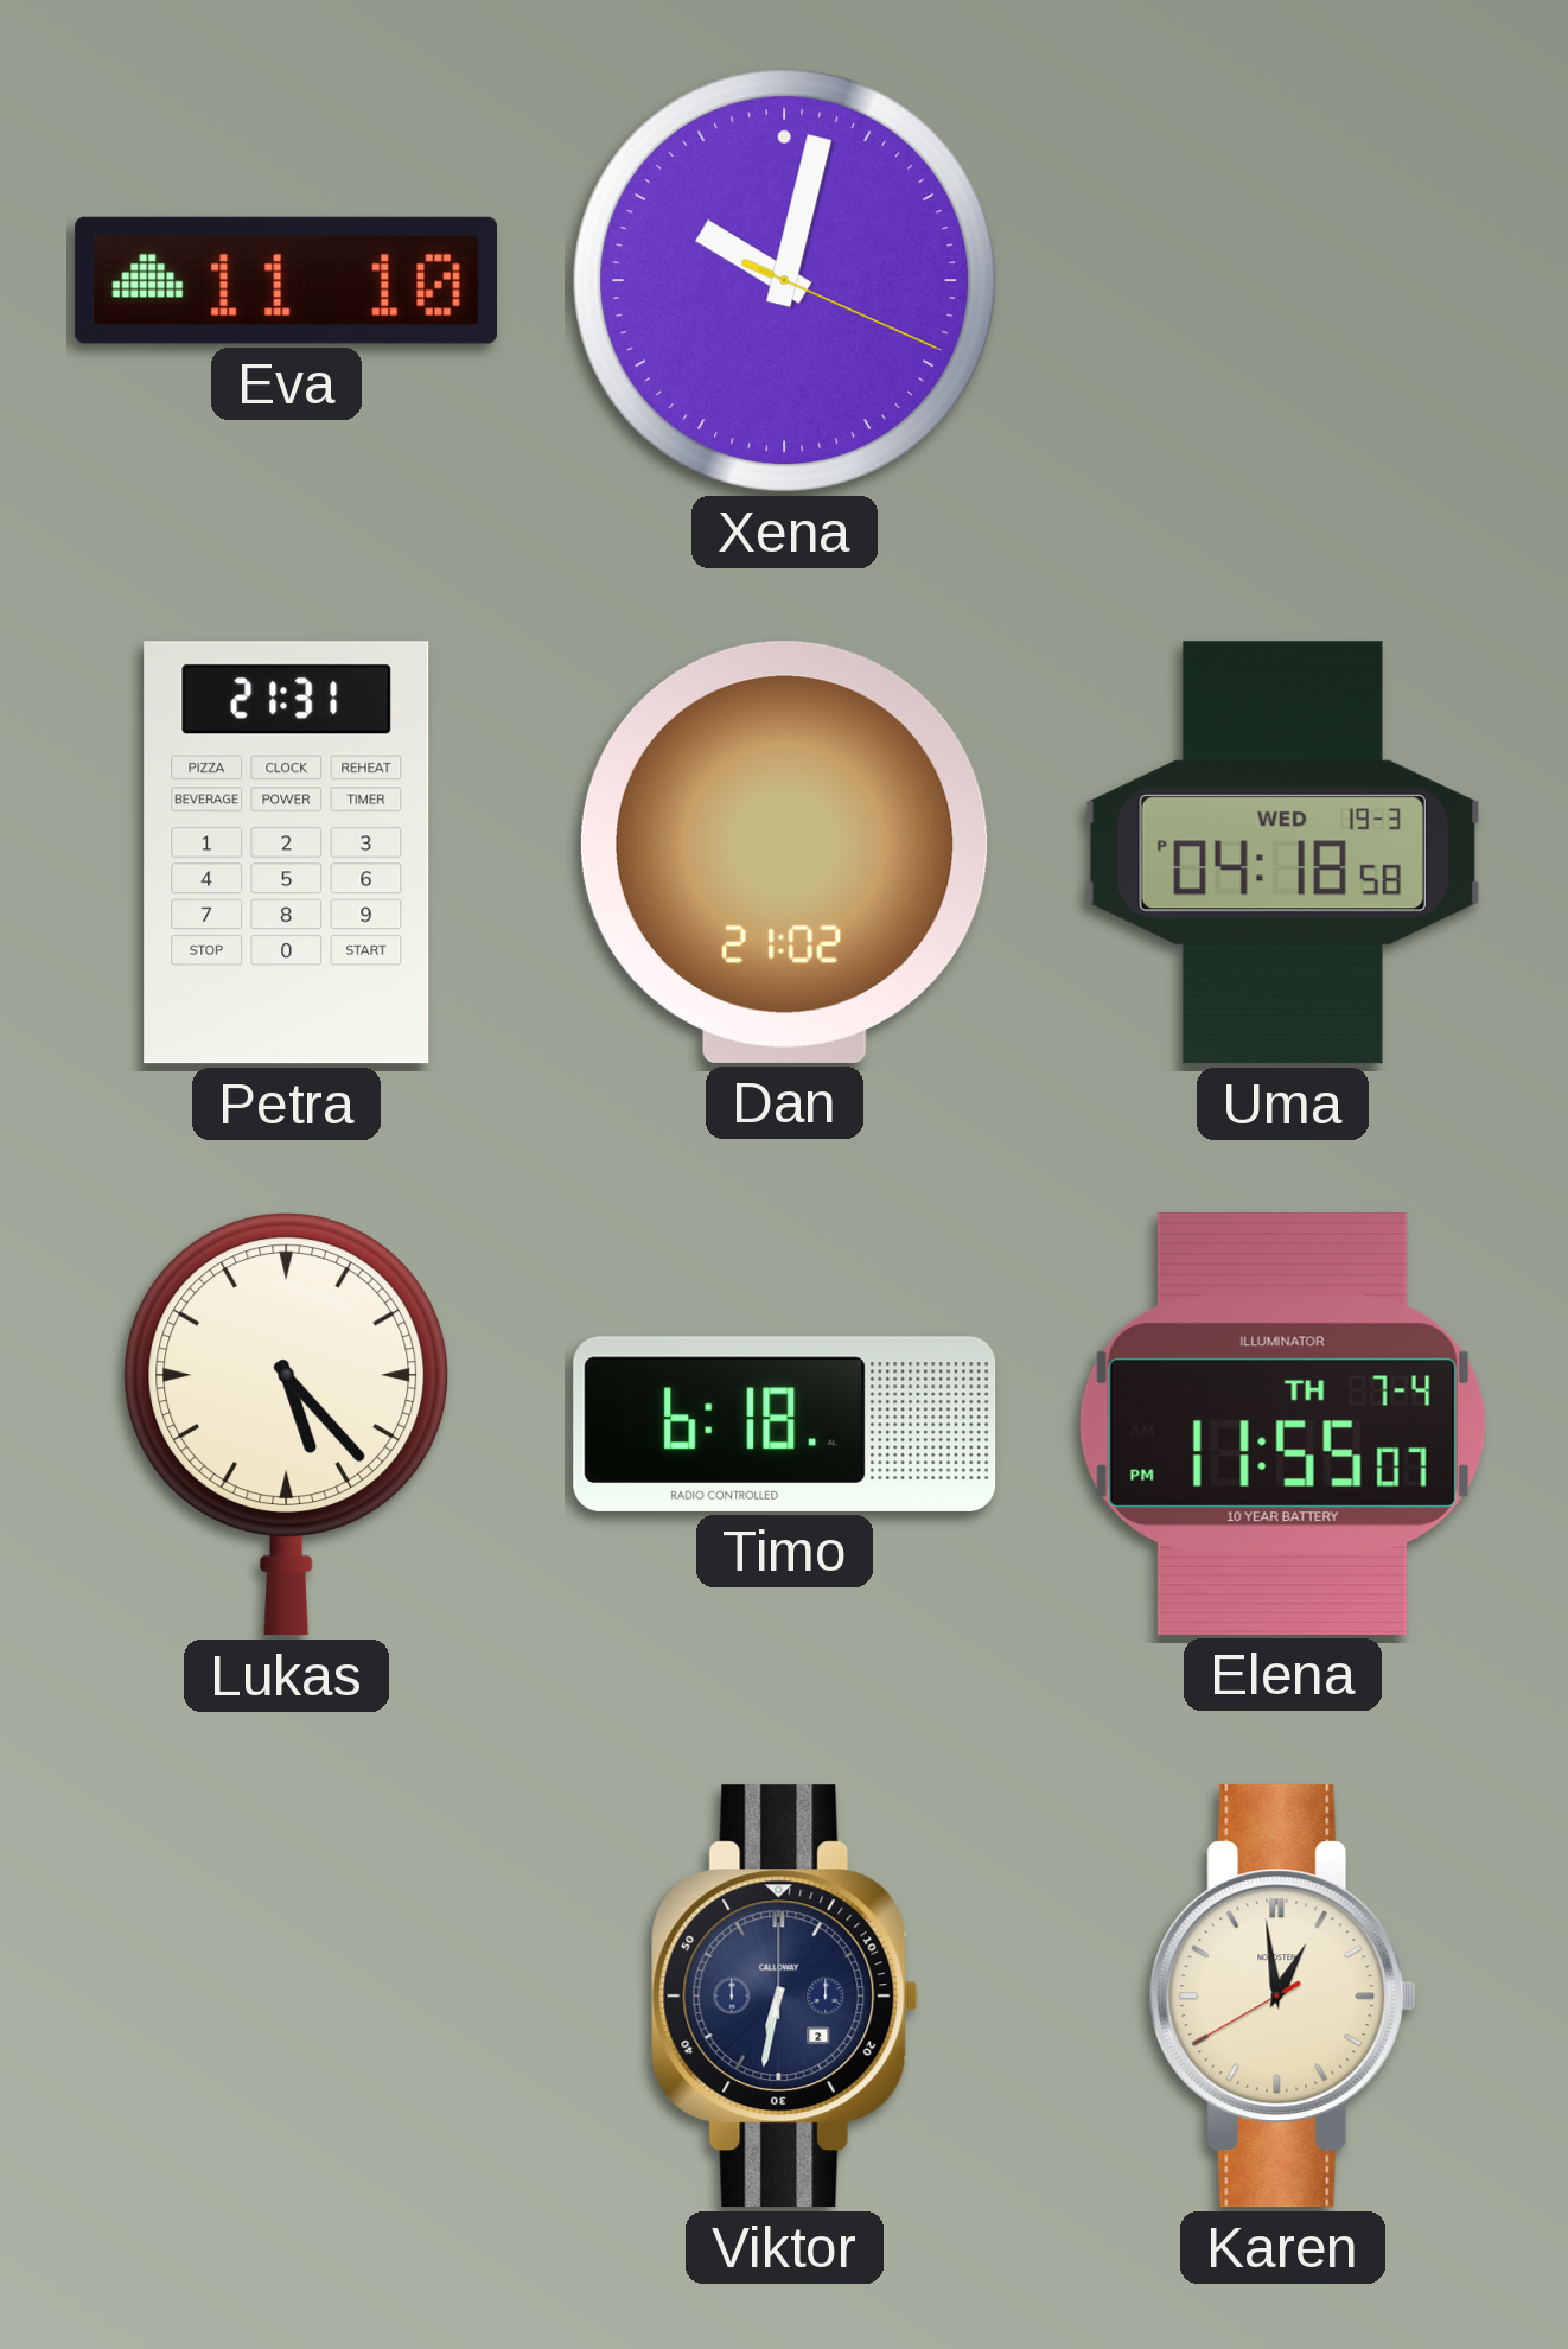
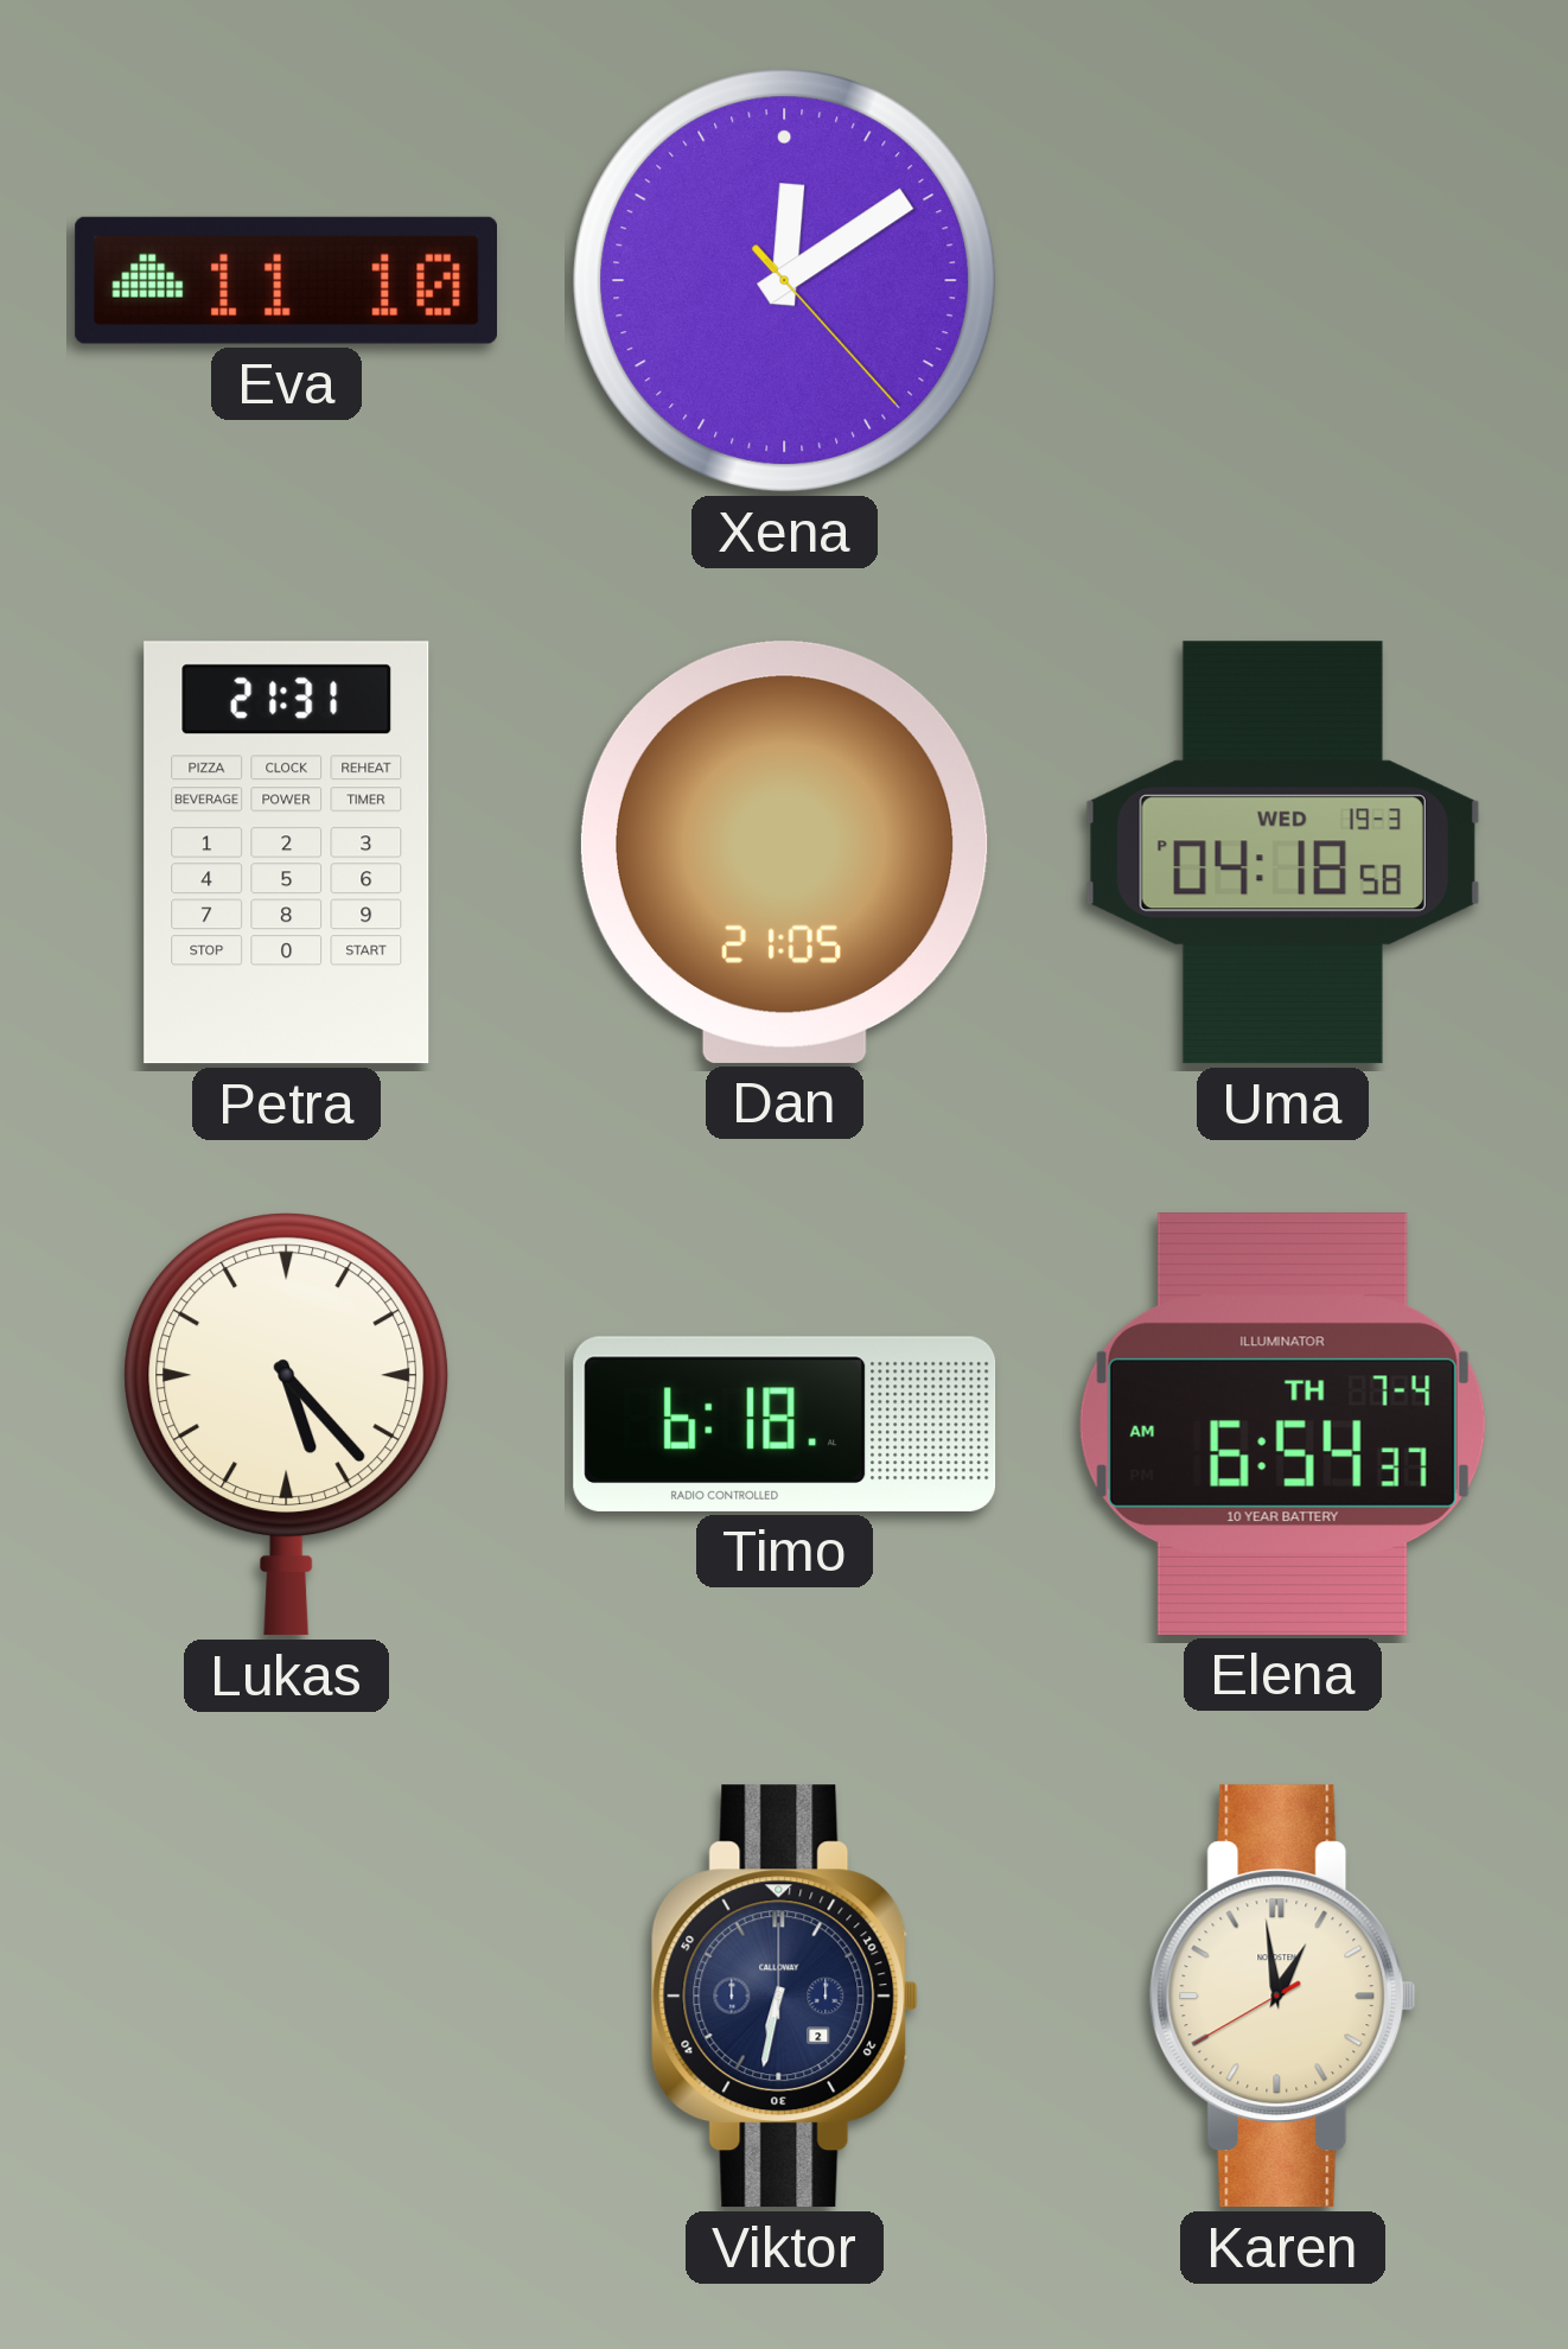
Xena: 10:02 -> 12:09 (785, 281)
Dan: 21:02 -> 21:05 (784, 852)
Elena: 11:55 -> 6:54 (1282, 1424)
